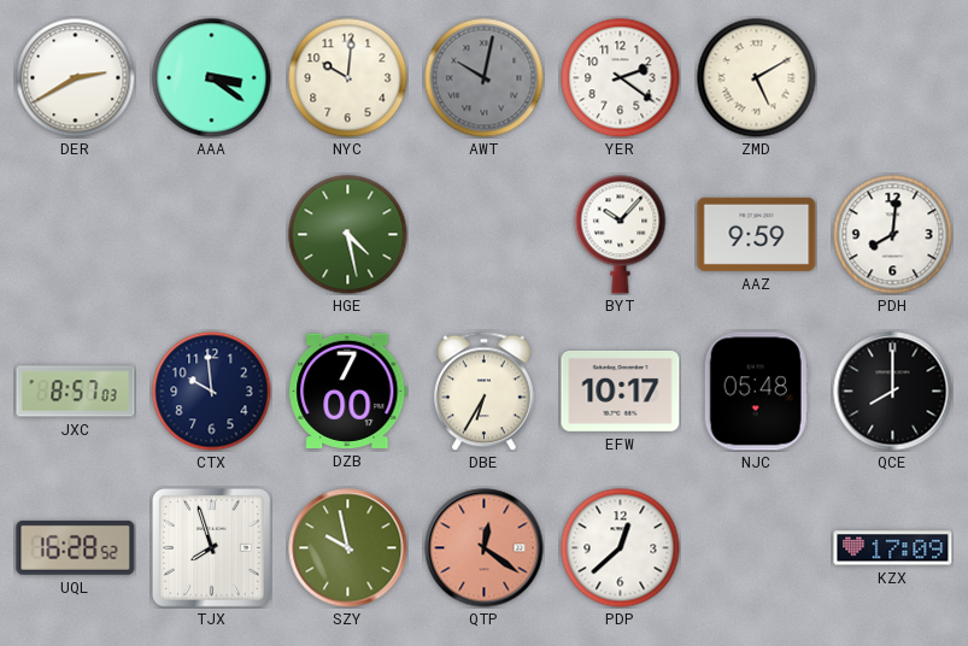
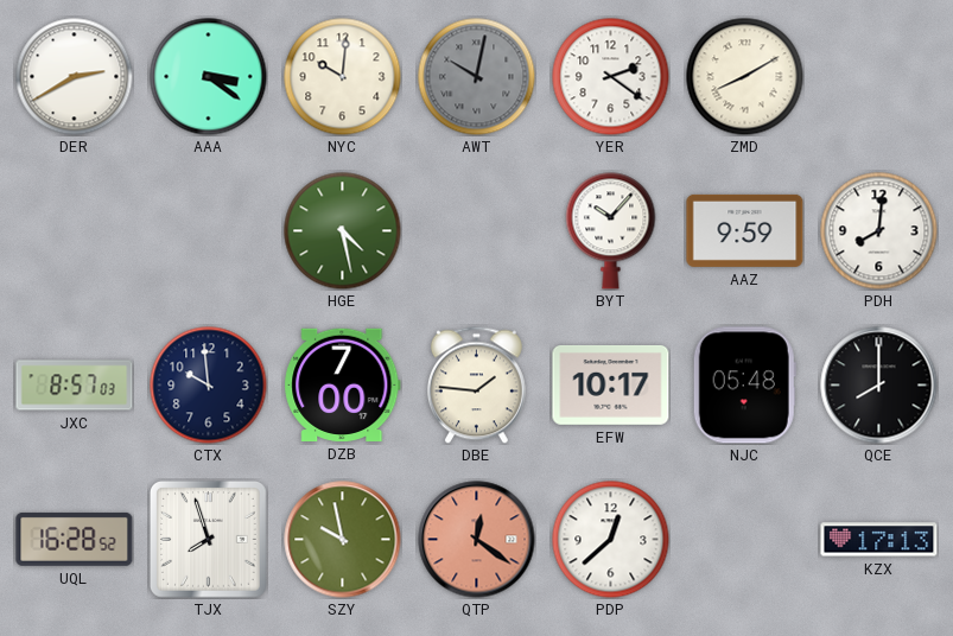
ZMD: 5:10 -> 8:10 (745, 77)
DBE: 6:35 -> 1:46 (476, 384)
KZX: 17:09 -> 17:13 (879, 540)
